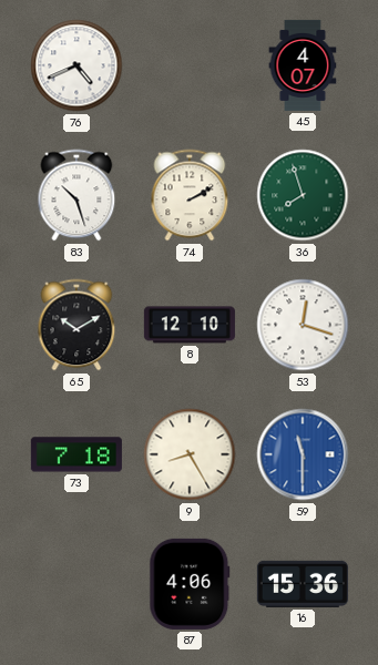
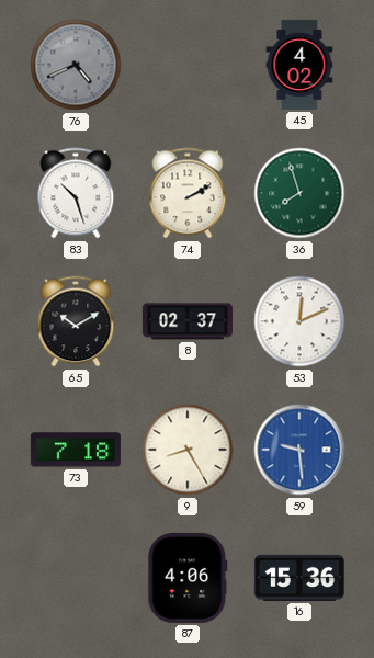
76 dial: white -> grey (76, 65)
45: 4:07 -> 4:02 (299, 65)
8: 12:10 -> 02:37 (188, 321)
53: 12:18 -> 12:11 (299, 321)
59: 11:30 -> 9:29 (299, 450)
